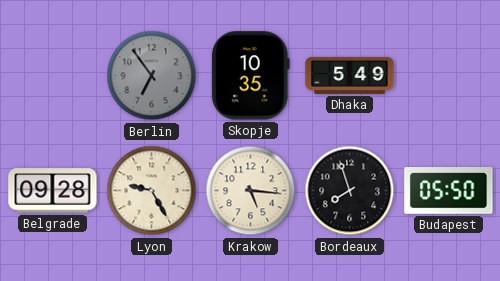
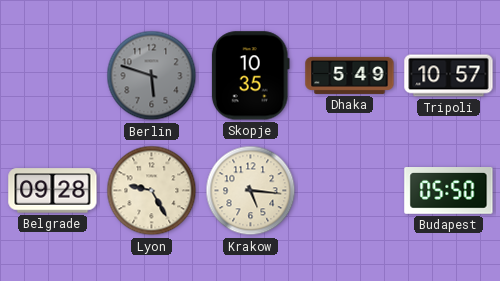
Berlin: 6:54 -> 5:48 (152, 76)
Tripoli: none -> 10:57 (449, 76)
Bordeaux: 7:57 -> none (350, 191)
